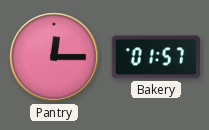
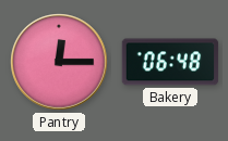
Bakery: 01:57 -> 06:48 (170, 62)
